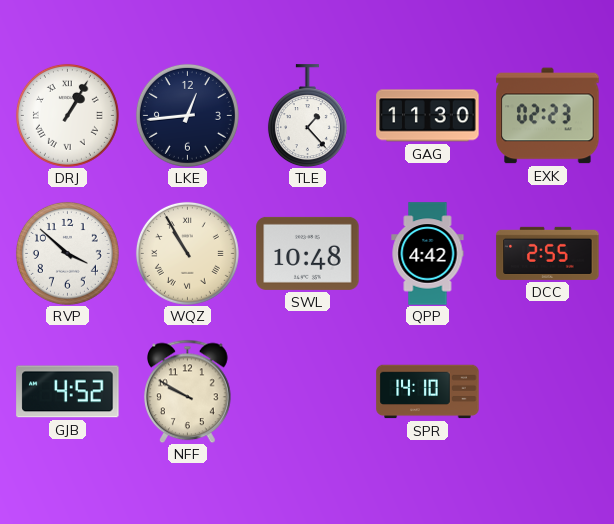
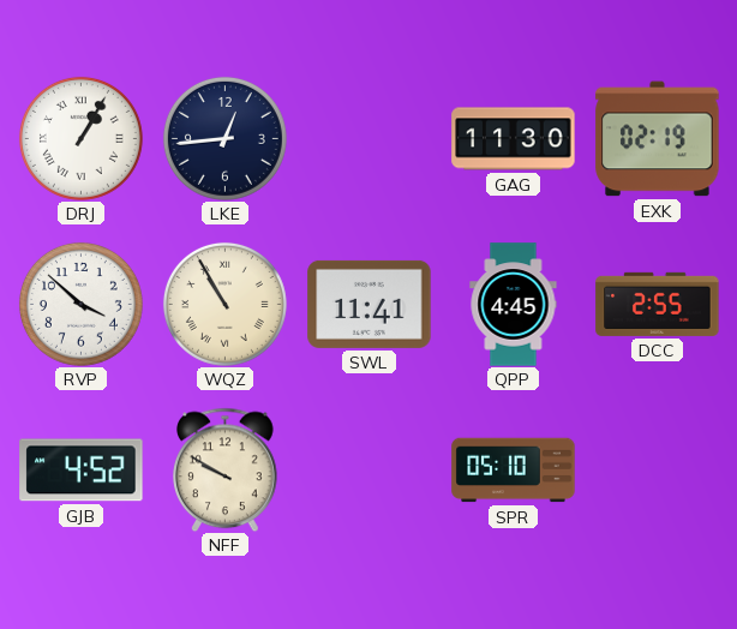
TLE: 1:23 -> none (307, 116)
EXK: 02:23 -> 02:19 (658, 139)
SWL: 10:48 -> 11:41 (370, 304)
QPP: 4:42 -> 4:45 (514, 305)
SPR: 14:10 -> 05:10 (514, 471)
